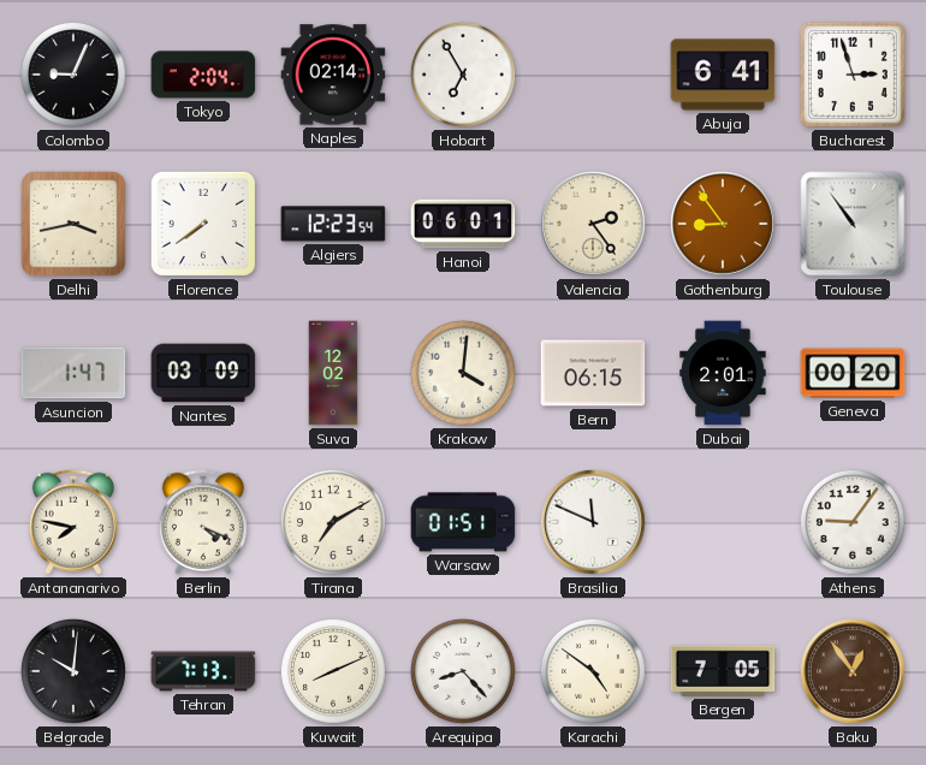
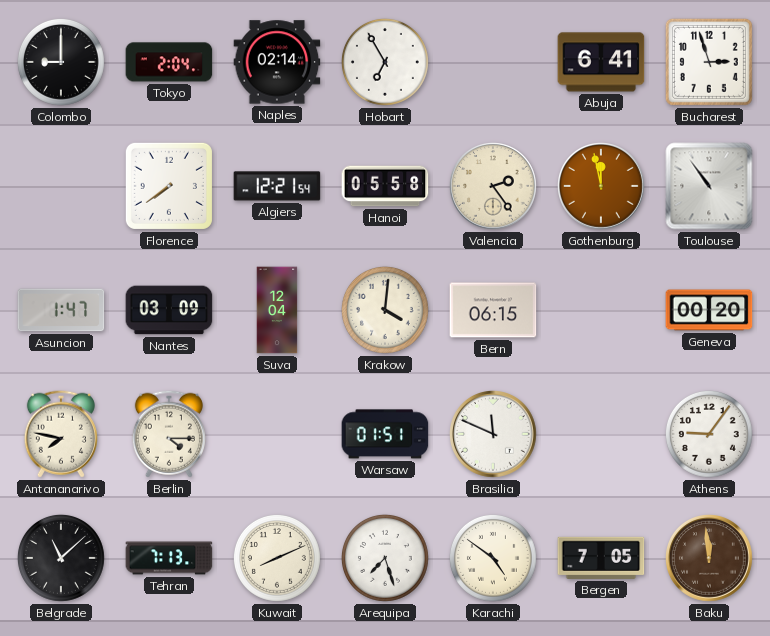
Colombo: 9:04 -> 9:00 (61, 62)
Delhi: 3:43 -> none (73, 224)
Algiers: 12:23 -> 12:21 (277, 186)
Hanoi: 06:01 -> 05:58 (385, 186)
Gothenburg: 8:54 -> 11:58 (602, 187)
Suva: 12:02 -> 12:04 (277, 310)
Dubai: 2:01 -> none (723, 373)
Berlin: 4:19 -> 4:15 (169, 434)
Tirana: 7:10 -> none (333, 522)
Belgrade: 10:01 -> 11:08 (61, 558)
Arequipa: 8:23 -> 7:27 (385, 558)
Baku: 12:54 -> 11:59 (710, 559)
